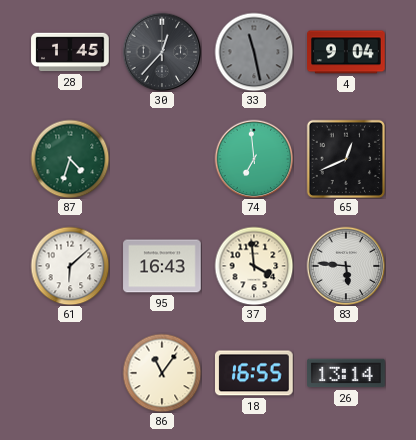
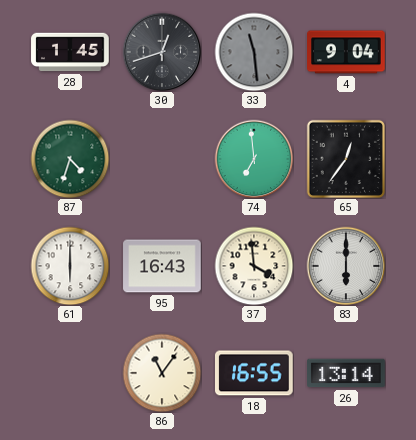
30: 12:37 -> 12:42 (162, 52)
33: 11:28 -> 11:29 (254, 52)
65: 12:41 -> 12:36 (346, 159)
61: 6:08 -> 6:00 (70, 266)
83: 5:46 -> 6:00 (346, 266)
